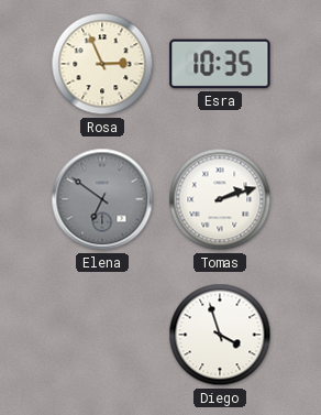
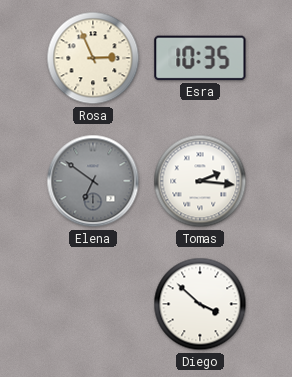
Tomas: 2:12 -> 2:16 (200, 181)
Diego: 3:57 -> 3:52 (200, 304)
